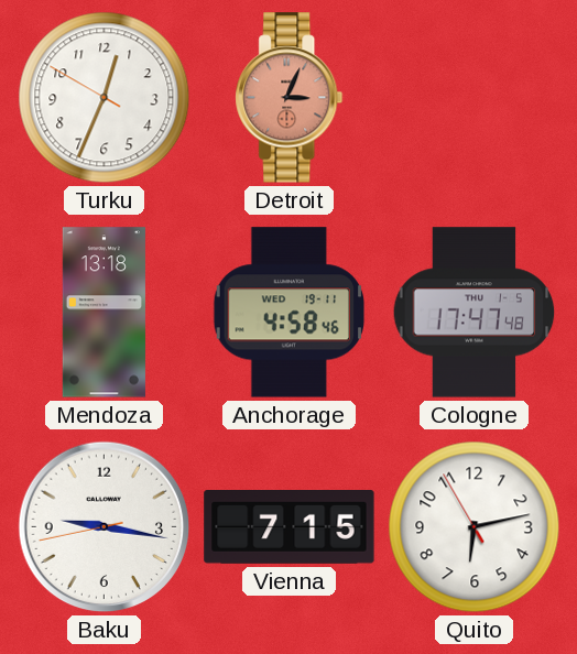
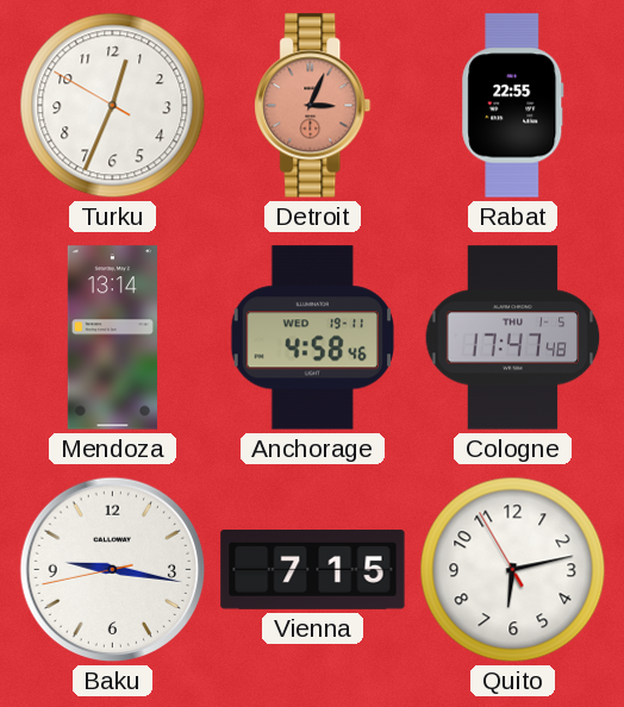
Rabat: none -> 22:55 (513, 106)
Mendoza: 13:18 -> 13:14 (112, 338)
